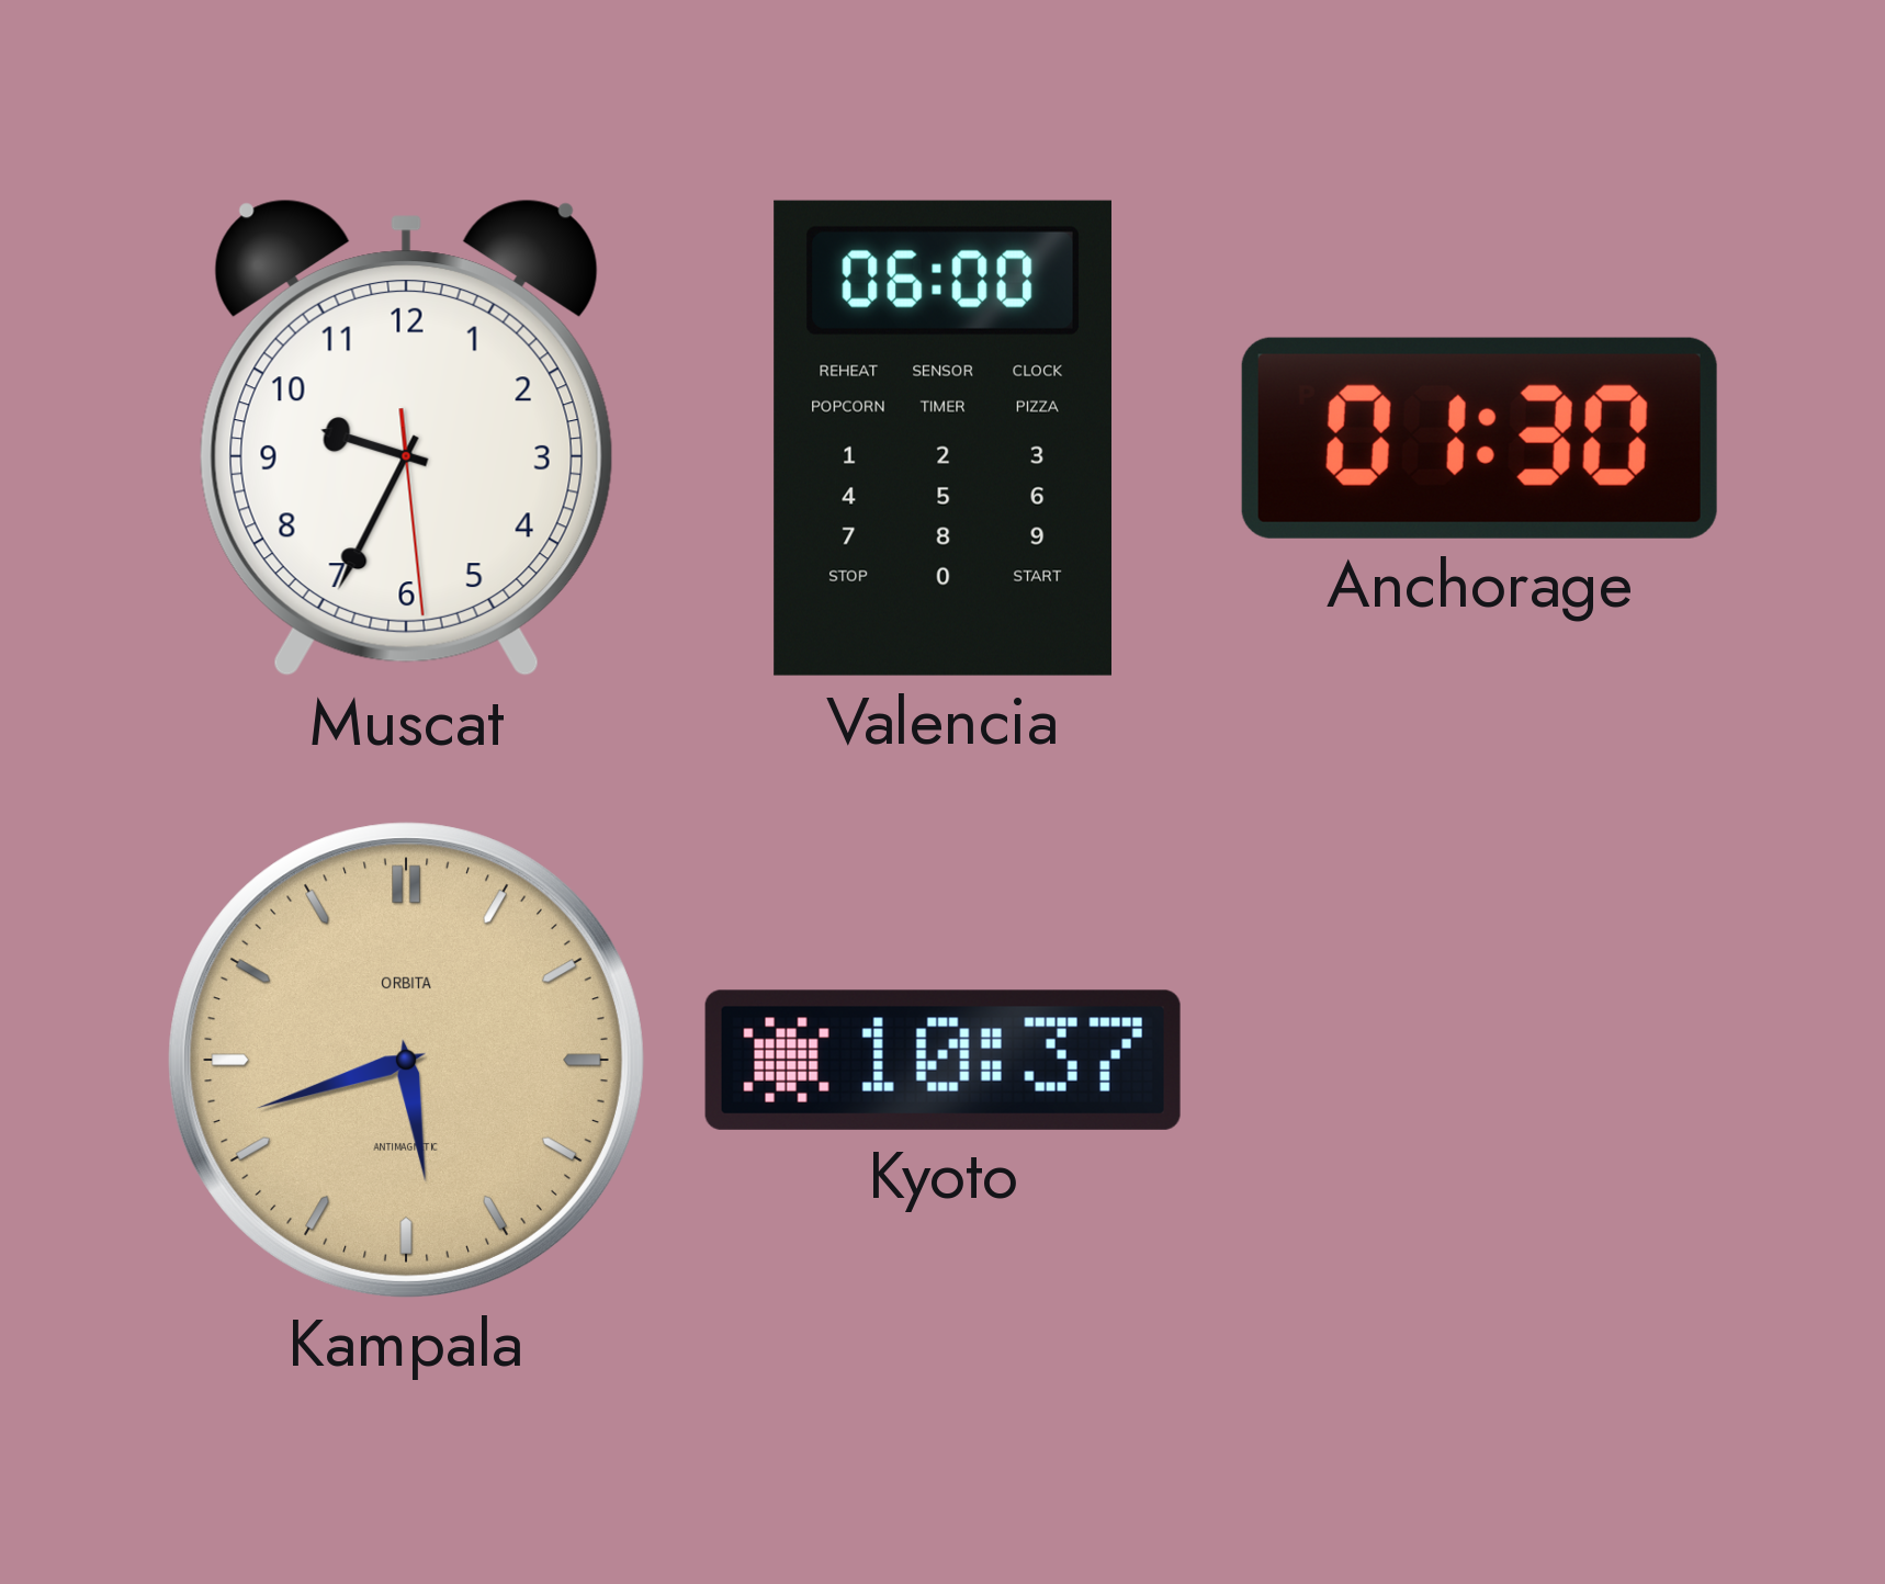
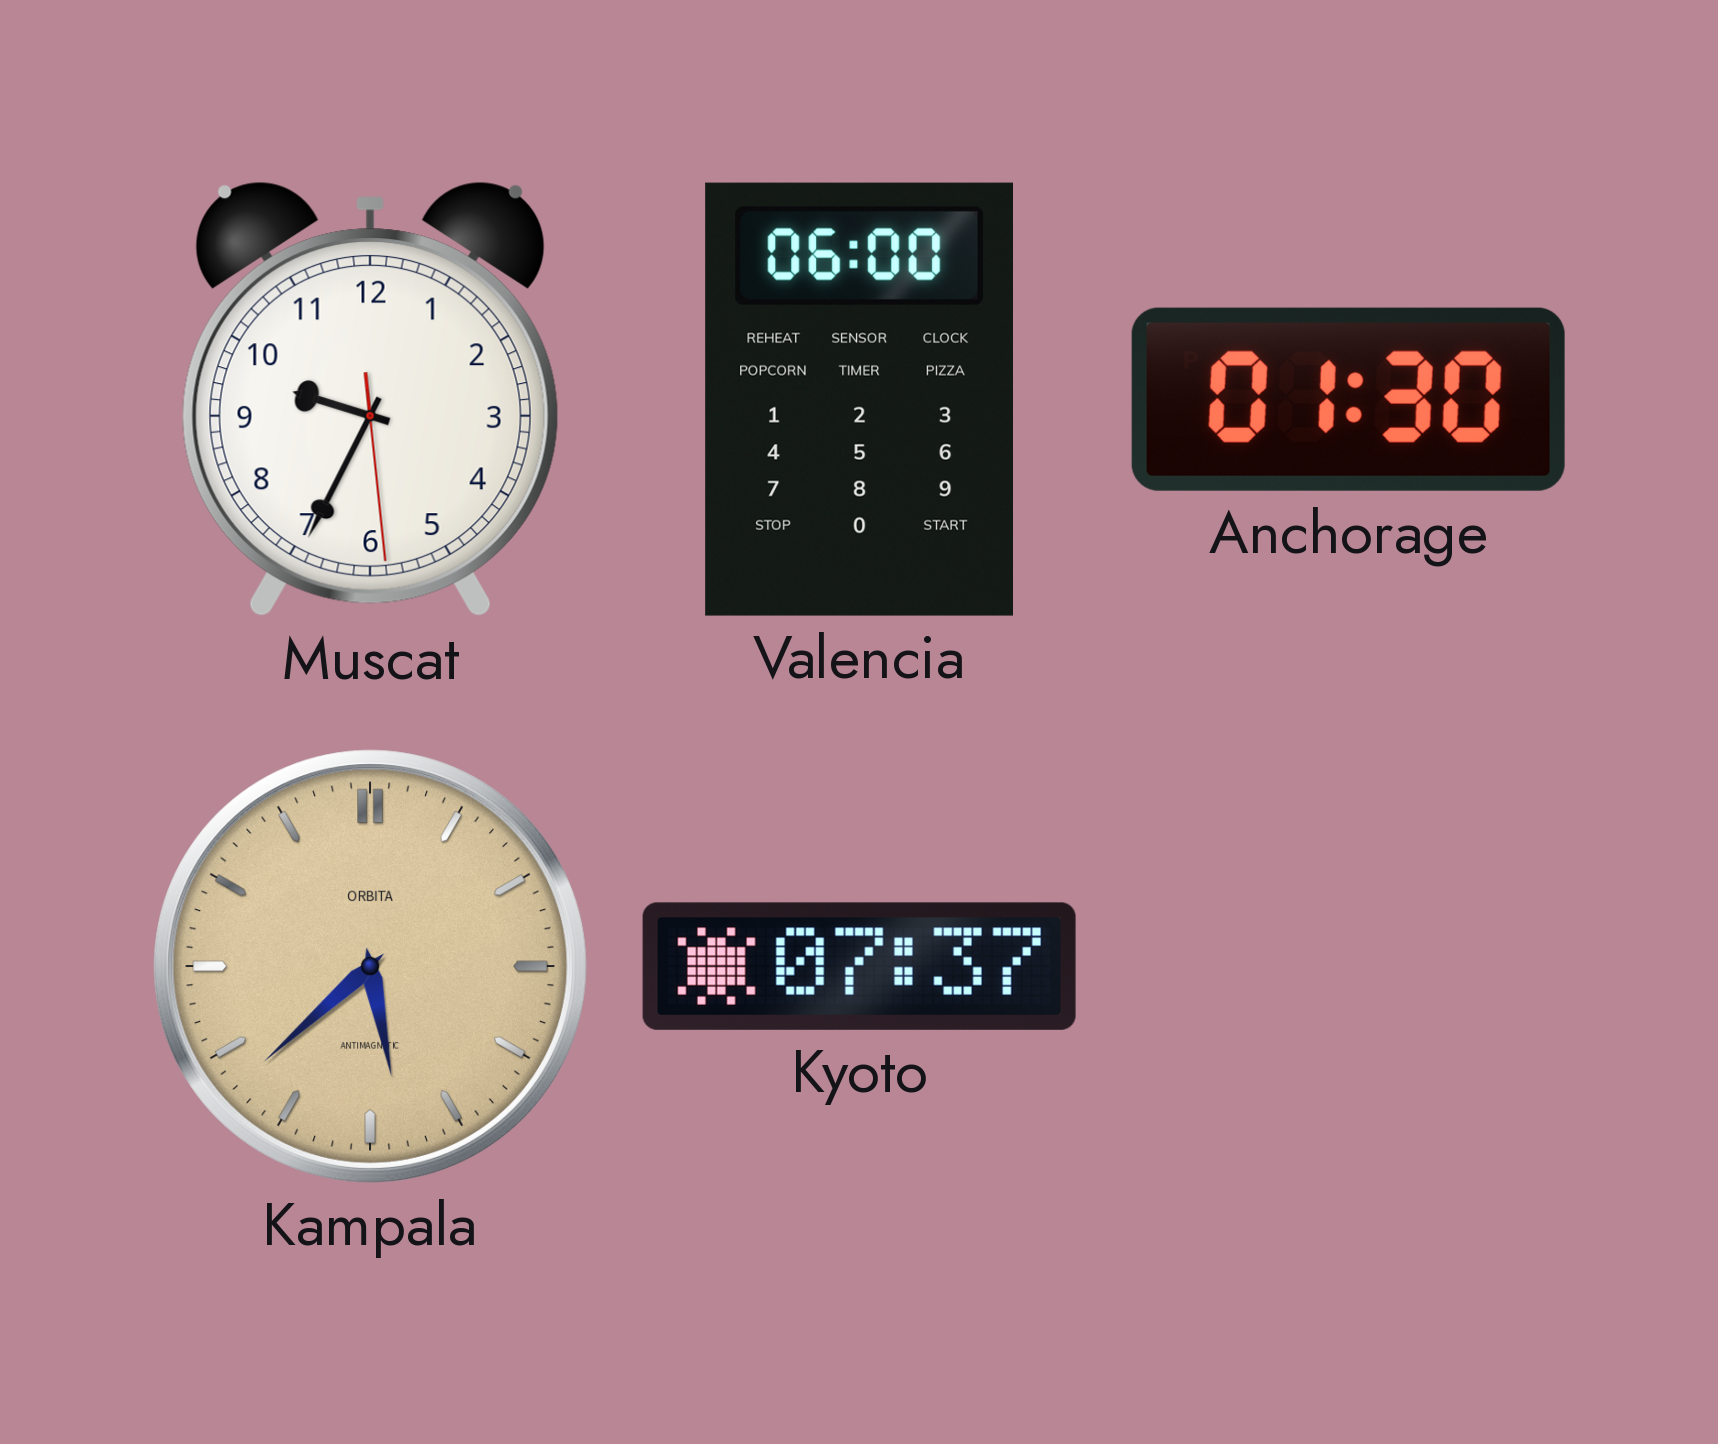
Kampala: 5:42 -> 5:38 (370, 966)
Kyoto: 10:37 -> 07:37 (859, 966)
